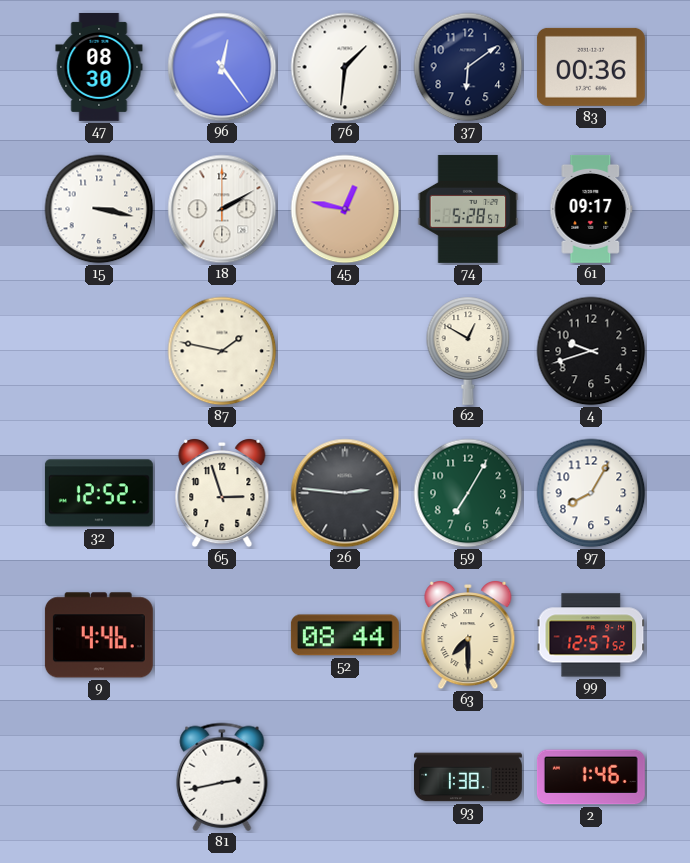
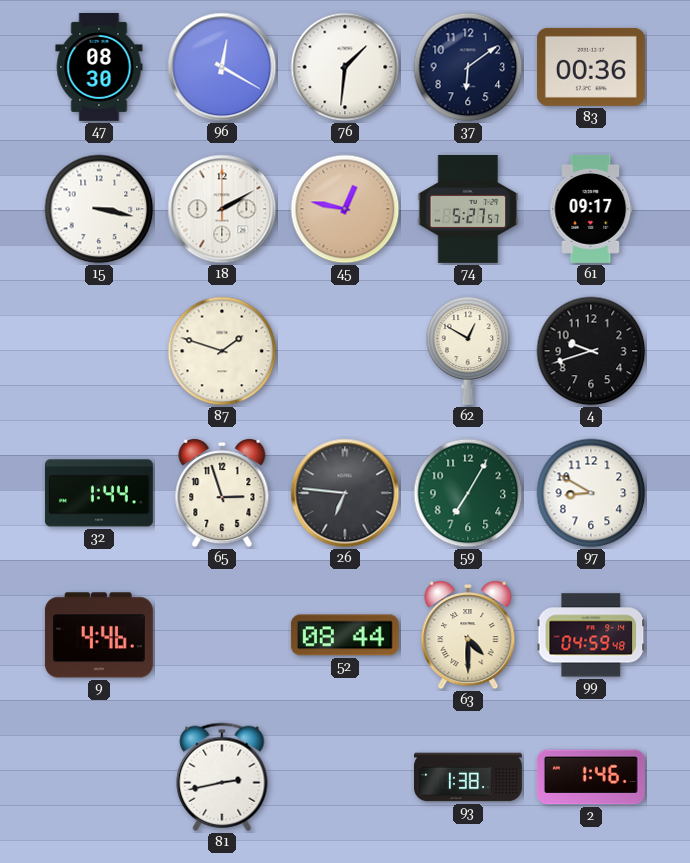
96: 12:24 -> 12:20 (222, 67)
74: 5:28 -> 5:27 (468, 209)
87: 1:47 -> 1:48 (222, 351)
32: 12:52 -> 1:44 (99, 493)
26: 2:46 -> 6:46 (345, 493)
97: 8:05 -> 8:50 (591, 493)
63: 7:30 -> 4:30 (468, 636)
99: 12:57 -> 04:59 (591, 635)
